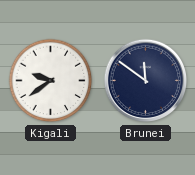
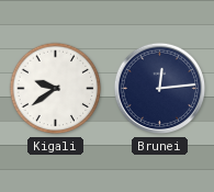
Brunei: 11:51 -> 12:14 (160, 89)
